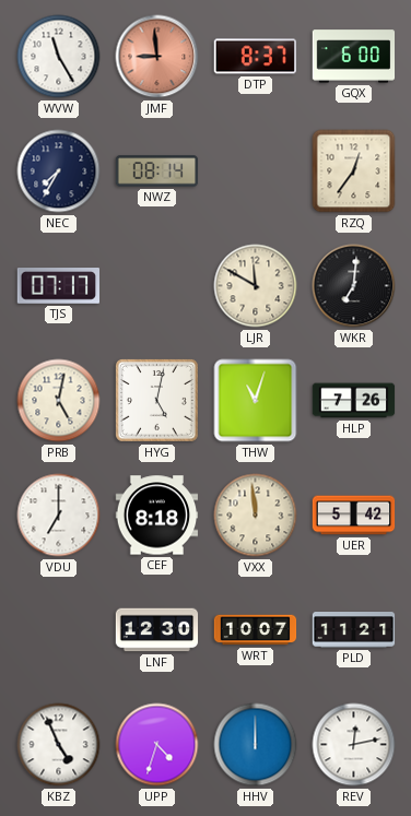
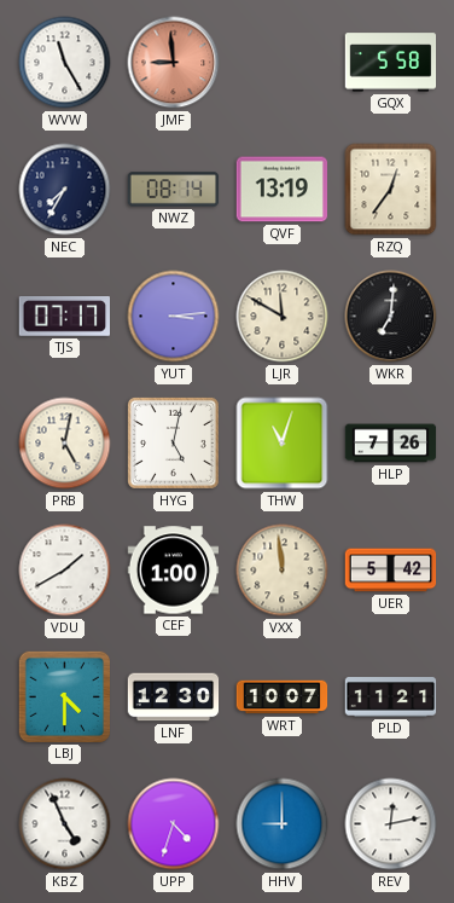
DTP: 8:37 -> none (255, 57)
GQX: 6:00 -> 5:58 (391, 63)
QVF: none -> 13:19 (283, 190)
YUT: none -> 3:14 (174, 317)
VDU: 7:00 -> 1:40 (65, 571)
CEF: 8:18 -> 1:00 (174, 571)
LBJ: none -> 4:30 (64, 696)
HHV: 12:00 -> 9:00 (283, 824)
